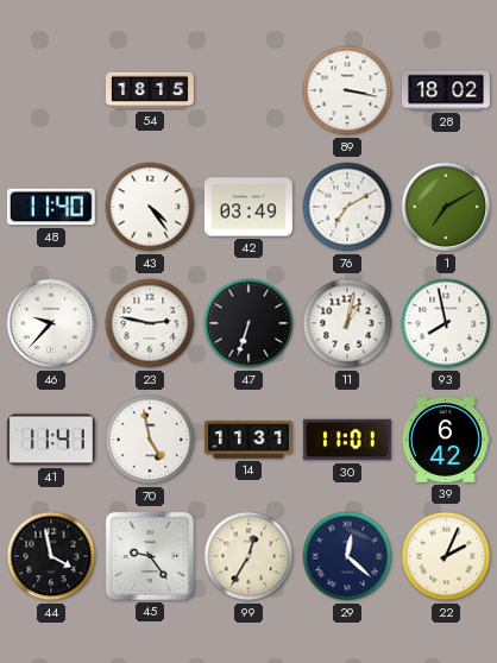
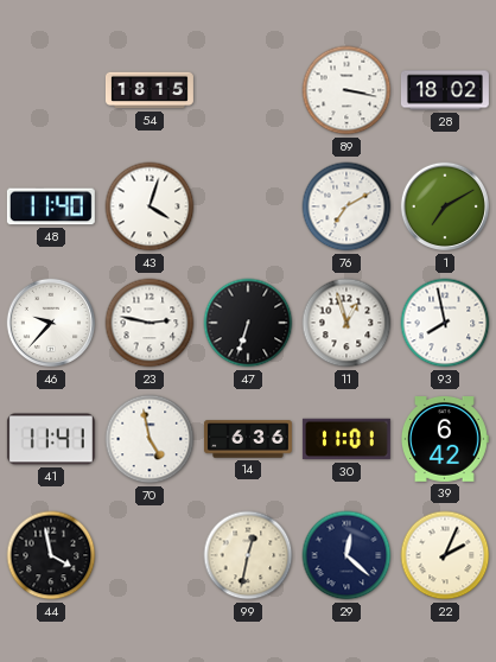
43: 4:24 -> 4:03 (150, 206)
42: 03:49 -> none (248, 207)
11: 1:02 -> 12:57 (346, 323)
14: 11:31 -> 6:36 (248, 439)
45: 9:24 -> none (150, 556)
99: 12:35 -> 12:32 (248, 555)
